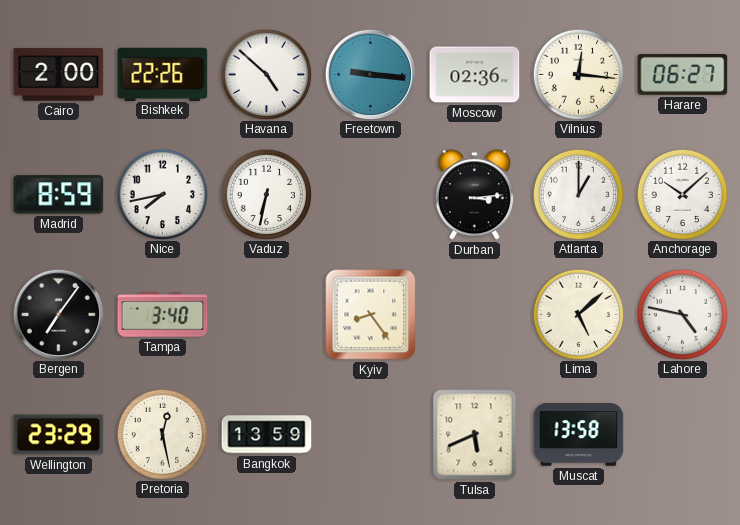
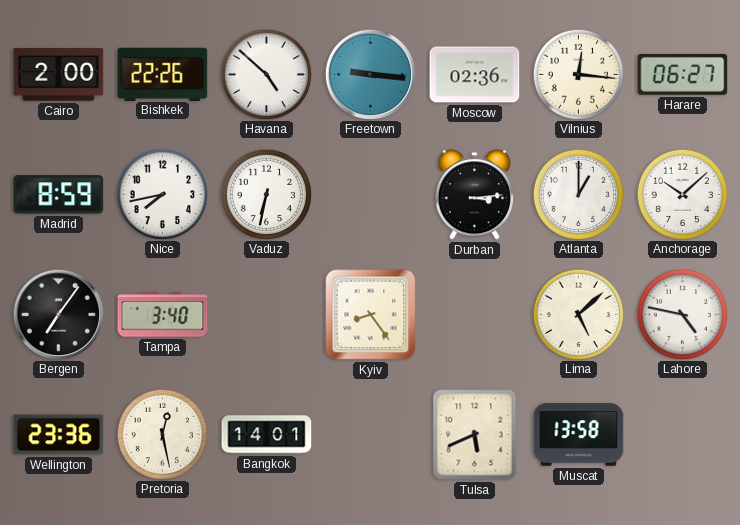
Wellington: 23:29 -> 23:36 (59, 435)
Bangkok: 13:59 -> 14:01 (267, 435)
